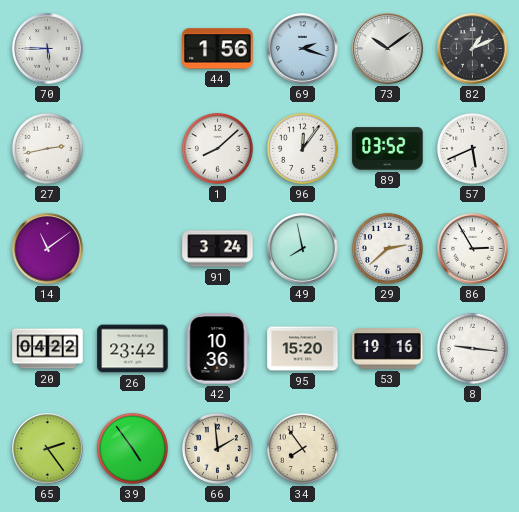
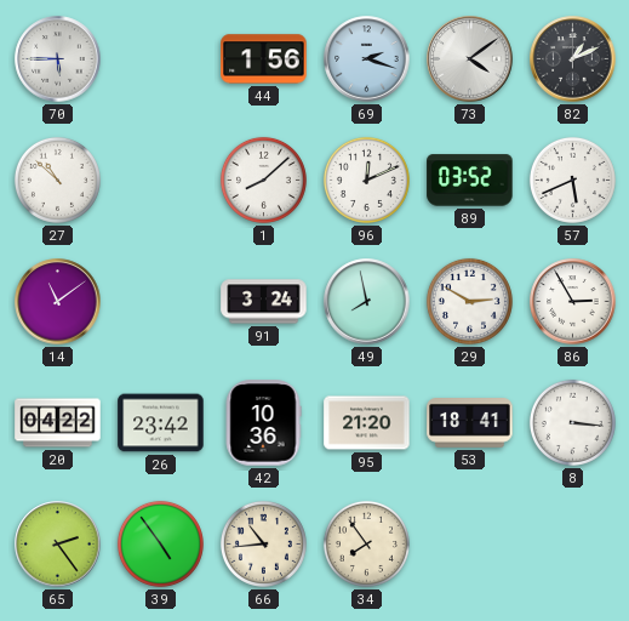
73: 10:09 -> 4:09 (470, 59)
27: 2:43 -> 10:52 (57, 180)
96: 12:06 -> 12:11 (366, 180)
29: 2:38 -> 2:50 (469, 301)
95: 15:20 -> 21:20 (367, 423)
53: 19:16 -> 18:41 (470, 423)
8: 9:16 -> 3:16 (572, 422)
66: 1:59 -> 10:44 (263, 543)
